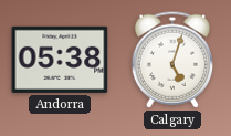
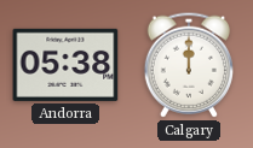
Calgary: 5:03 -> 12:00 (188, 65)
